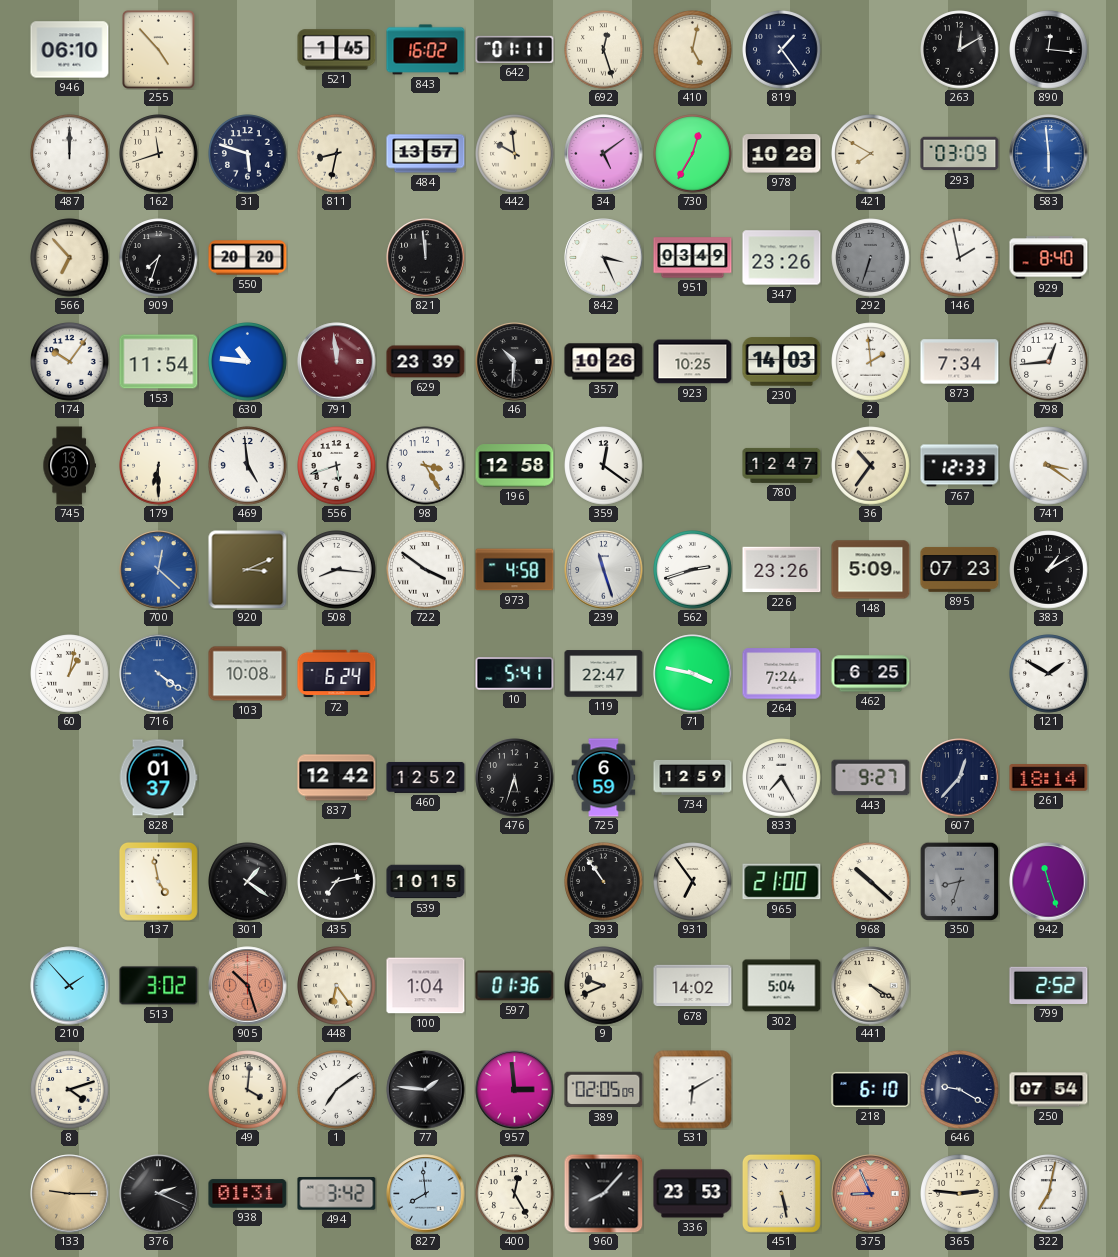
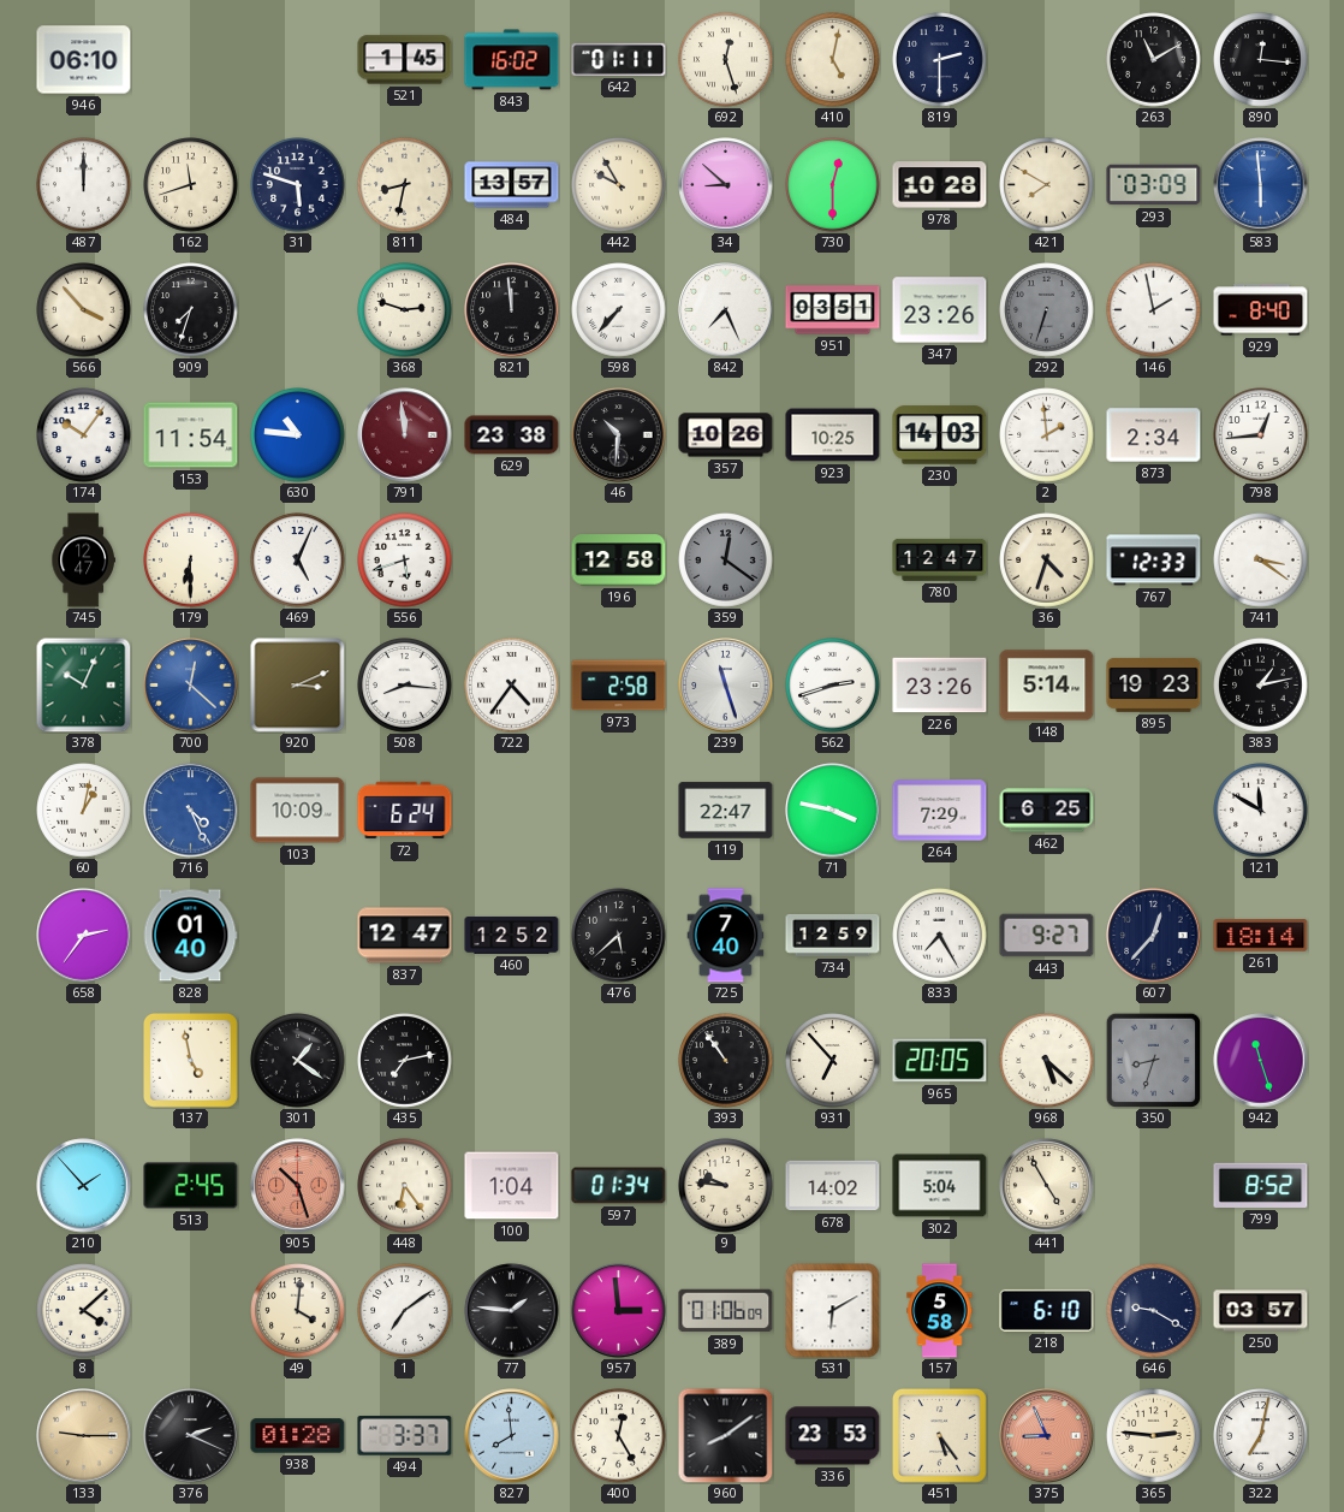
255: 4:53 -> none (158, 49)
819: 1:24 -> 2:30 (940, 60)
263: 12:10 -> 11:10 (1154, 60)
442: 9:59 -> 9:55 (619, 185)
34: 5:09 -> 8:52 (726, 185)
730: 12:35 -> 12:30 (833, 185)
566: 6:53 -> 3:53 (84, 310)
550: 20:20 -> none (248, 258)
368: none -> 2:48 (405, 310)
598: none -> 7:37 (619, 310)
842: 3:26 -> 7:26 (726, 310)
951: 03:49 -> 03:51 (833, 310)
629: 23:39 -> 23:38 (512, 435)
873: 7:34 -> 2:34 (1154, 435)
745: 13:30 -> 12:47 (83, 561)
469: 4:59 -> 5:04 (298, 561)
98: 3:25 -> none (426, 466)
359 dial: white -> grey (726, 561)
36: 10:36 -> 4:33 (1047, 561)
378: none -> 10:04 (83, 684)
722: 3:51 -> 4:36 (512, 686)
973: 4:58 -> 2:58 (619, 686)
148: 5:09 -> 5:14 (1047, 686)
895: 07:23 -> 19:23 (1154, 686)
383: 1:10 -> 1:13 (1261, 686)
716: 4:21 -> 4:26 (191, 811)
103: 10:08 -> 10:09 (298, 811)
10: 5:41 -> none (515, 674)
264: 7:24 -> 7:29 (940, 811)
121: 1:50 -> 11:50 (1261, 811)
658: none -> 2:36 (84, 936)
828: 01:37 -> 01:40 (190, 936)
837: 12:42 -> 12:47 (405, 936)
476: 5:33 -> 5:38 (619, 936)
725: 6:59 -> 7:40 (726, 936)
539: 10:15 -> none (426, 882)
931: 6:54 -> 6:53 (833, 1061)
965: 21:00 -> 20:05 (940, 1061)
968: 10:22 -> 5:22 (1047, 1061)
513: 3:02 -> 2:45 (191, 1186)
597: 01:36 -> 01:34 (619, 1186)
9: 9:41 -> 9:46 (726, 1186)
441: 4:20 -> 4:55 (1047, 1186)
799: 2:52 -> 8:52 (1261, 1185)
8: 4:12 -> 4:08 (84, 1311)
389: 02:05 -> 01:06 (726, 1311)
157: none -> 5:58 (940, 1311)
250: 07:54 -> 03:57 (1261, 1311)
938: 01:31 -> 01:28 (298, 1436)
494: 3:42 -> 3:37 (405, 1436)
960: 8:07 -> 8:09 (725, 1435)
451: 5:28 -> 5:24 (939, 1435)
